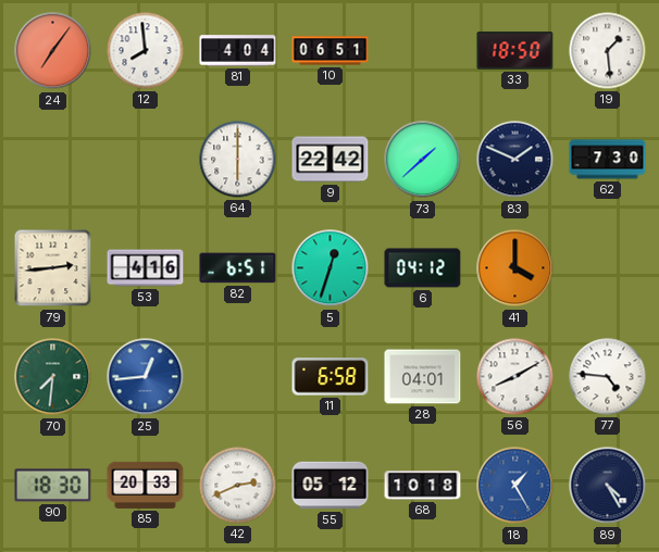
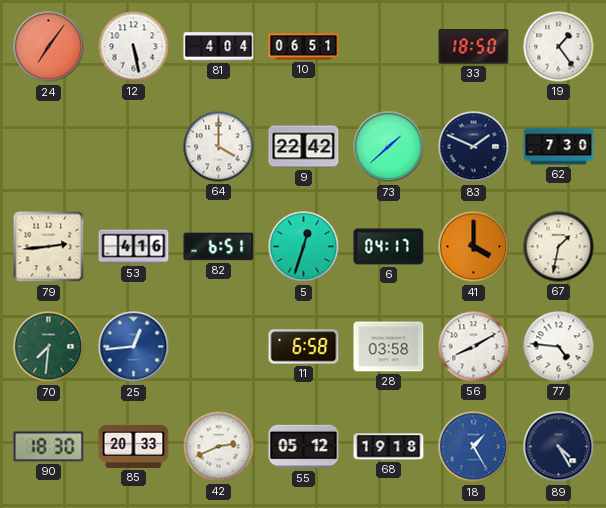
12: 7:59 -> 5:28 (134, 47)
19: 1:29 -> 1:24 (559, 47)
64: 6:00 -> 4:00 (219, 147)
6: 04:12 -> 04:17 (389, 247)
67: none -> 1:32 (559, 247)
28: 04:01 -> 03:58 (389, 347)
68: 10:18 -> 19:18 (389, 447)
